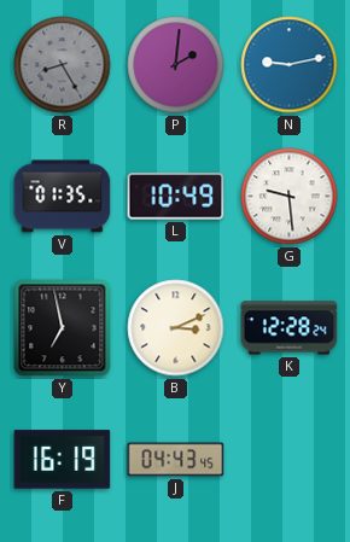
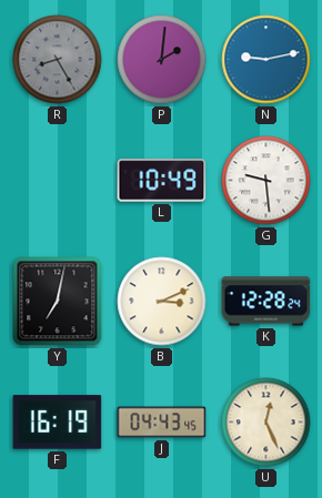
V: 01:35 -> none (63, 197)
Y: 6:58 -> 7:02 (58, 302)
U: none -> 12:26 (266, 423)
